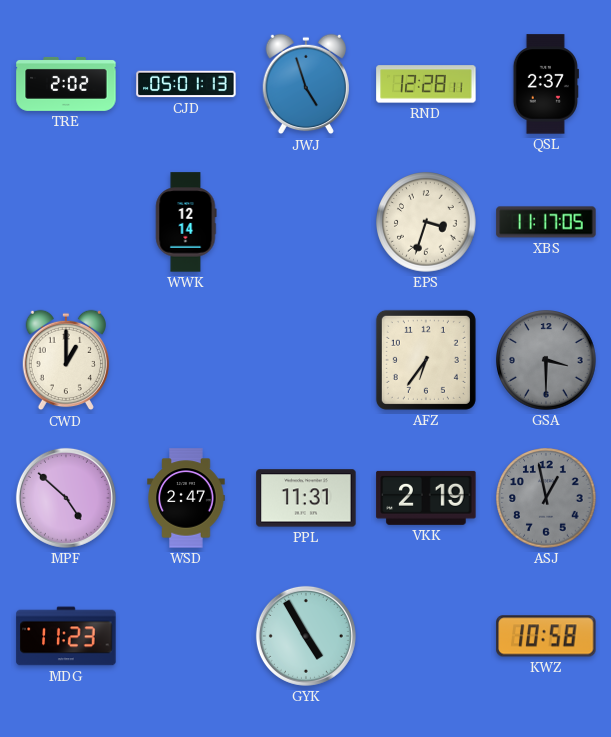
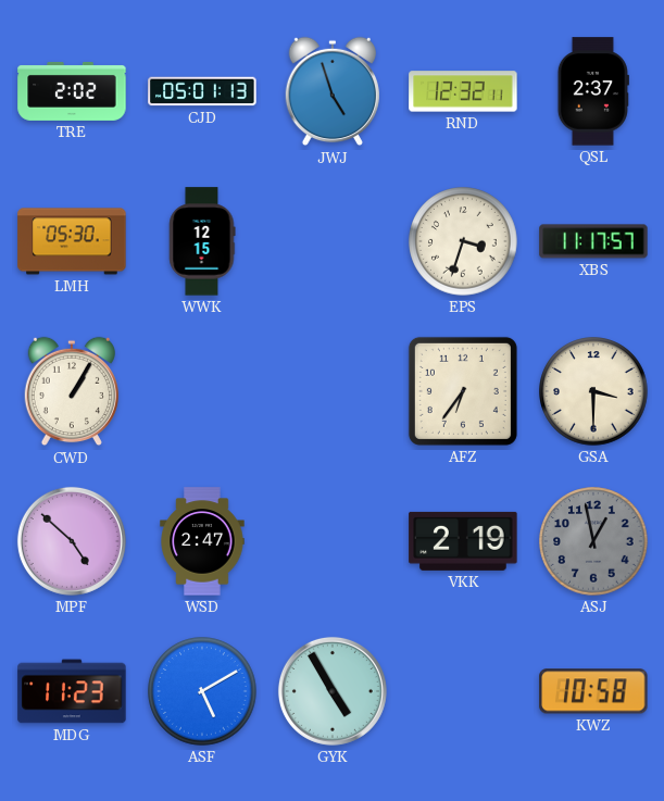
RND: 12:28 -> 12:32 (463, 91)
LMH: none -> 05:30 (72, 241)
WWK: 12:14 -> 12:15 (202, 241)
XBS: 11:17:05 -> 11:17:57 (593, 241)
CWD: 1:00 -> 1:05 (72, 391)
GSA dial: grey -> cream (593, 391)
PPL: 11:31 -> none (306, 498)
ASF: none -> 5:10 (202, 691)
